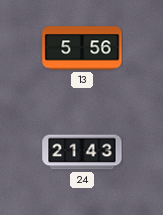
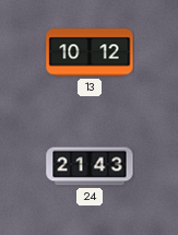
13: 5:56 -> 10:12 (90, 52)
